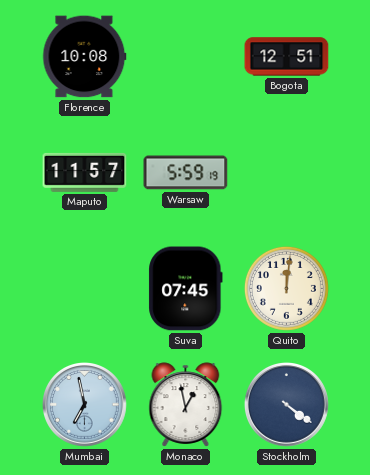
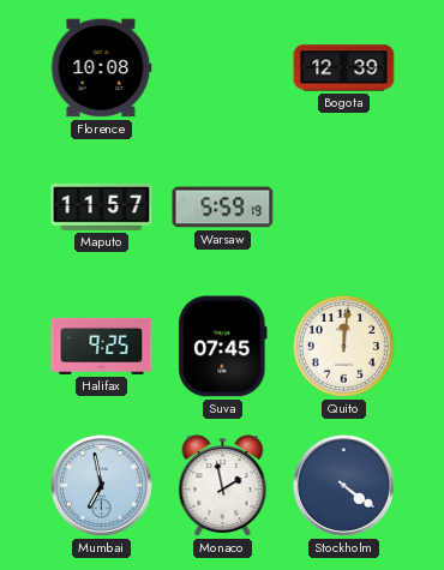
Bogota: 12:51 -> 12:39 (344, 68)
Halifax: none -> 9:25 (102, 346)
Monaco: 12:58 -> 1:58 (223, 486)
